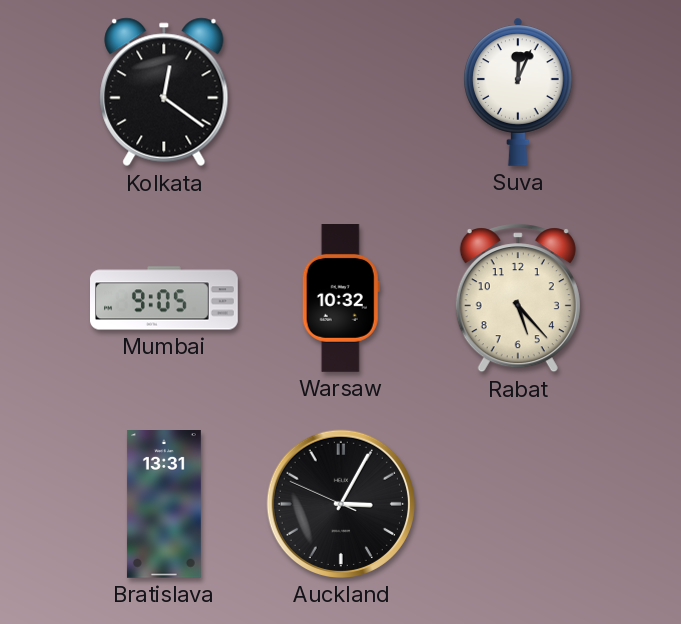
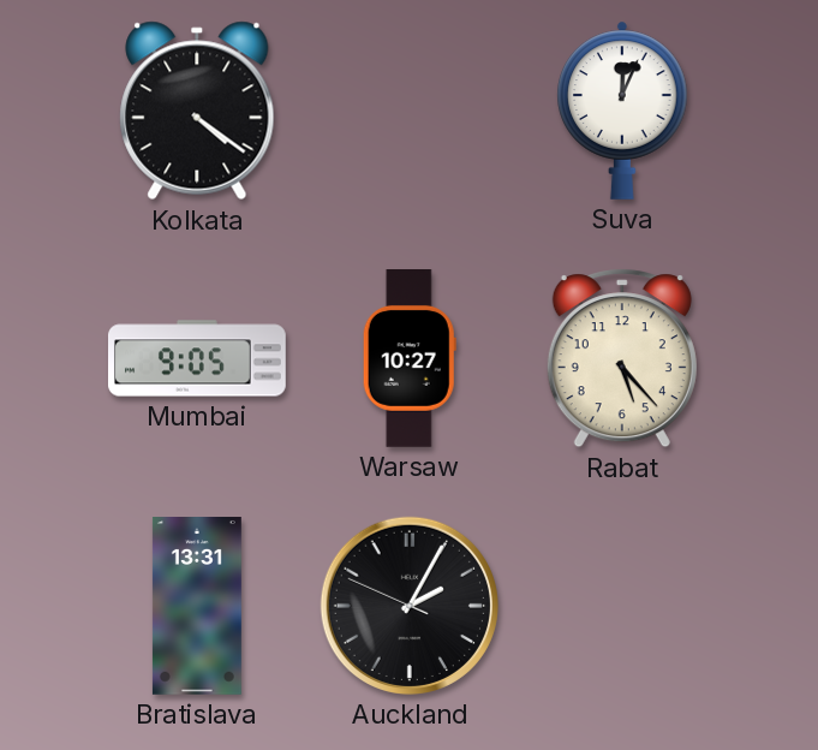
Kolkata: 12:21 -> 4:21 (197, 111)
Warsaw: 10:32 -> 10:27 (410, 359)
Auckland: 3:04 -> 2:04 (410, 606)
